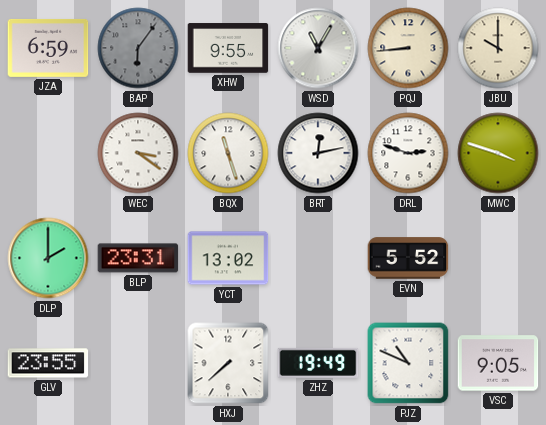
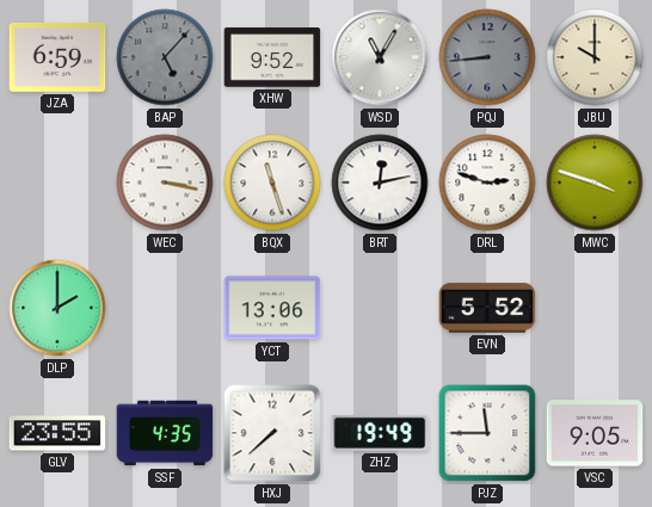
BAP: 6:06 -> 5:07 (165, 57)
XHW: 9:55 -> 9:52 (272, 57)
PQJ dial: cream -> grey (487, 57)
WEC: 3:21 -> 3:17 (165, 183)
BLP: 23:31 -> none (138, 258)
YCT: 13:02 -> 13:06 (272, 308)
SSF: none -> 4:35 (165, 433)
PJZ: 10:49 -> 11:45 (487, 433)
